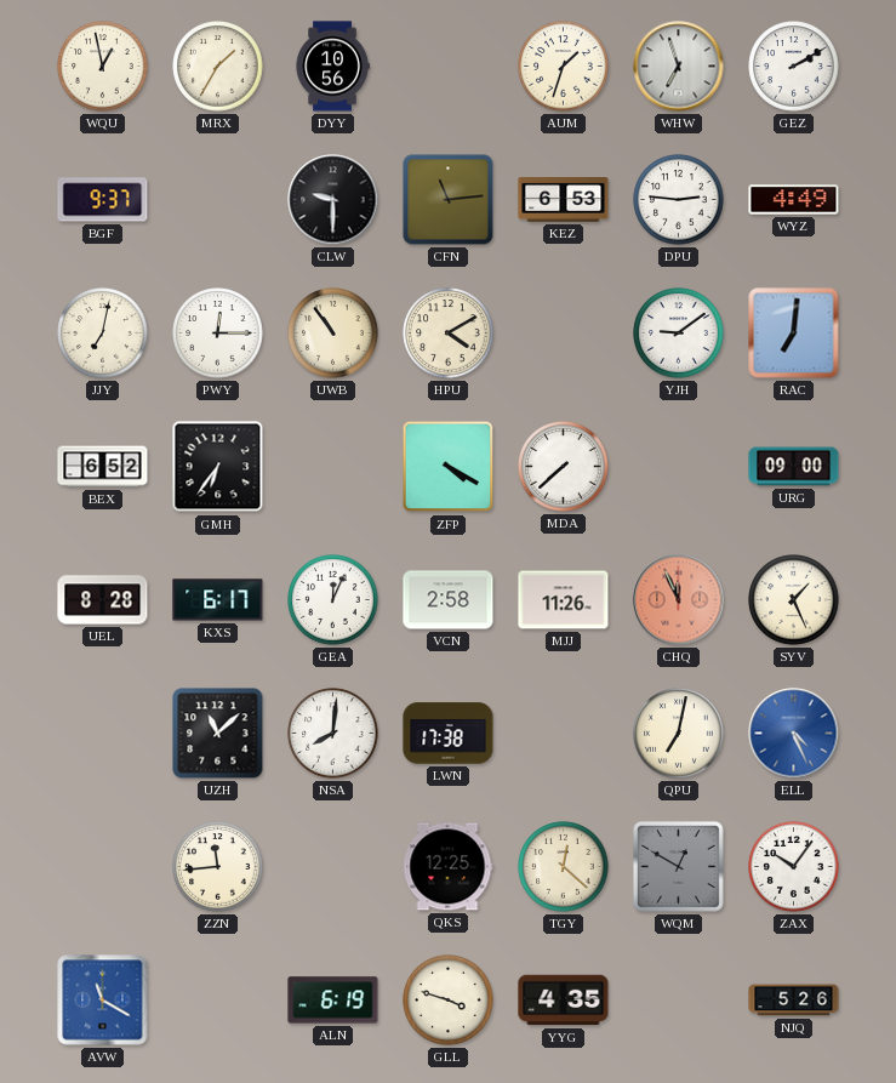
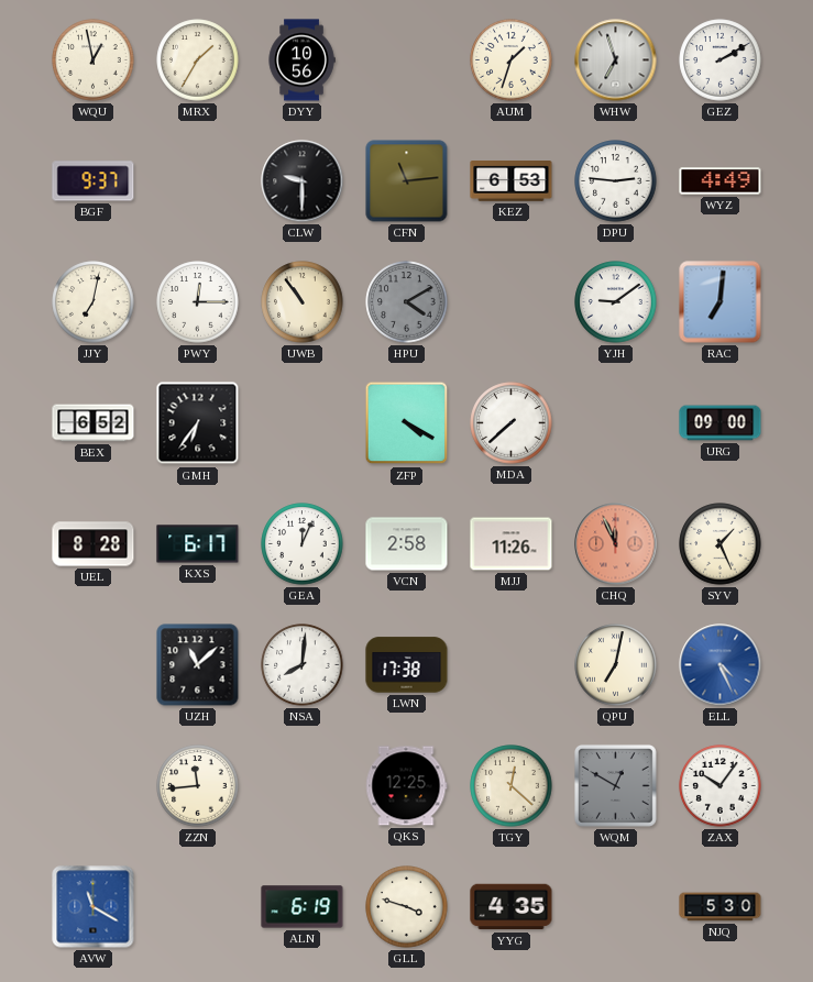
HPU dial: cream -> grey (407, 302)
NJQ: 5:26 -> 5:30 (721, 907)
